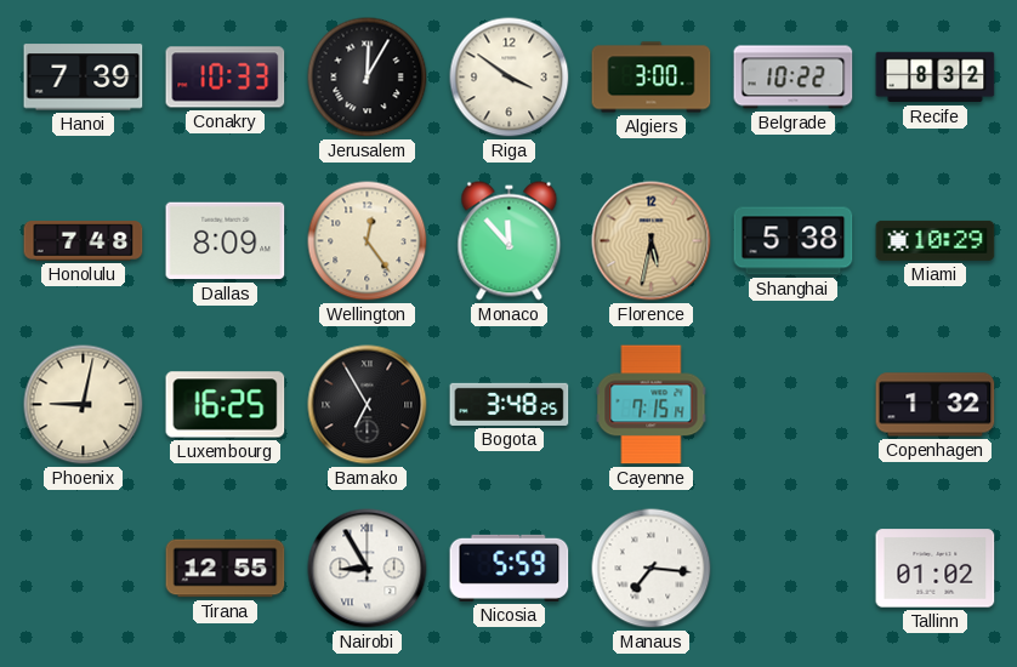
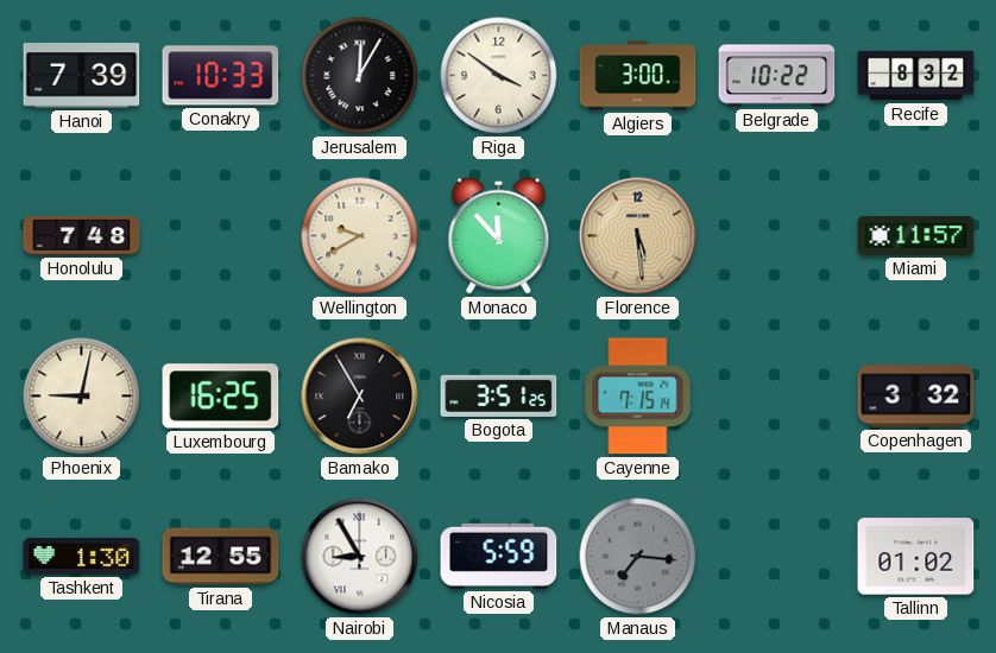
Dallas: 8:09 -> none (226, 241)
Wellington: 12:24 -> 9:40 (360, 236)
Florence: 5:32 -> 5:29 (638, 236)
Shanghai: 5:38 -> none (794, 241)
Miami: 10:29 -> 11:57 (916, 235)
Bogota: 3:48 -> 3:51 (499, 395)
Copenhagen: 1:32 -> 3:32 (916, 397)
Tashkent: none -> 1:30 (82, 557)
Manaus dial: white -> grey (638, 557)
